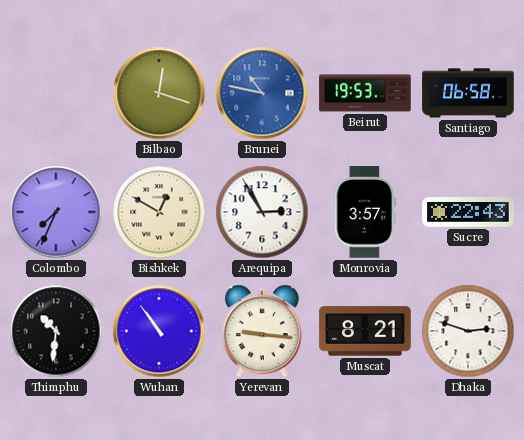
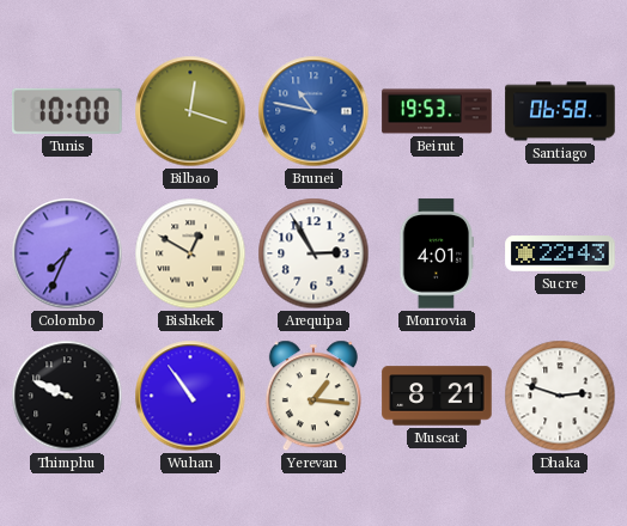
Tunis: none -> 10:00 (68, 111)
Monrovia: 3:57 -> 4:01 (437, 253)
Thimphu: 10:31 -> 9:49 (67, 396)
Yerevan: 9:16 -> 1:16 (313, 396)
